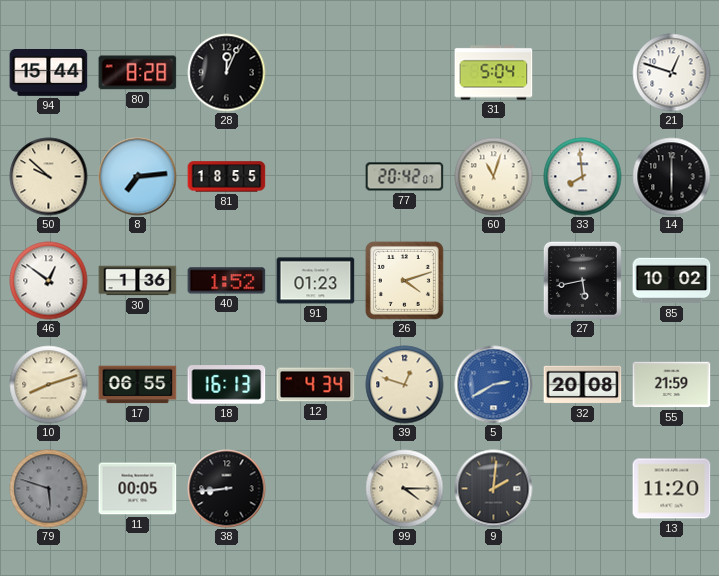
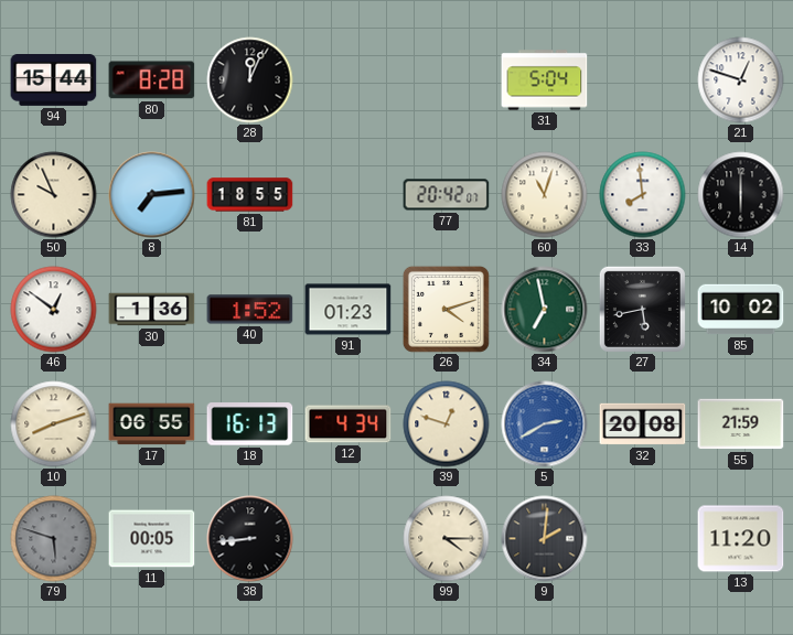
50: 9:52 -> 9:56 (54, 195)
34: none -> 6:58 (545, 310)
